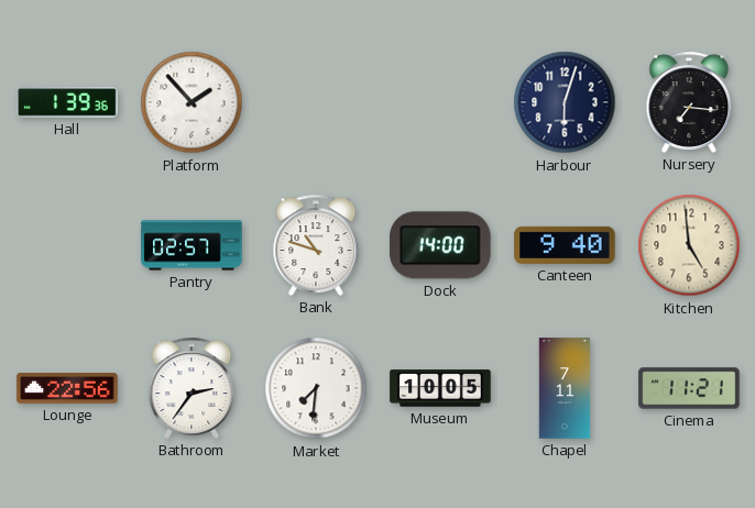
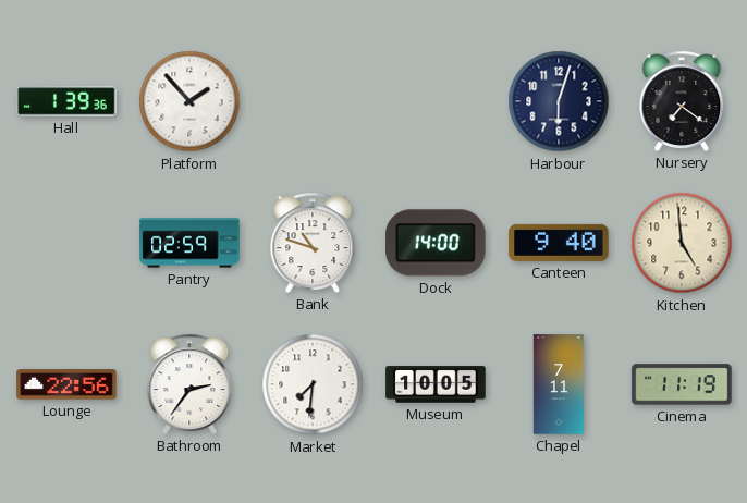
Nursery: 7:16 -> 7:21 (682, 101)
Pantry: 02:57 -> 02:59 (189, 243)
Cinema: 11:21 -> 11:19 (682, 384)
